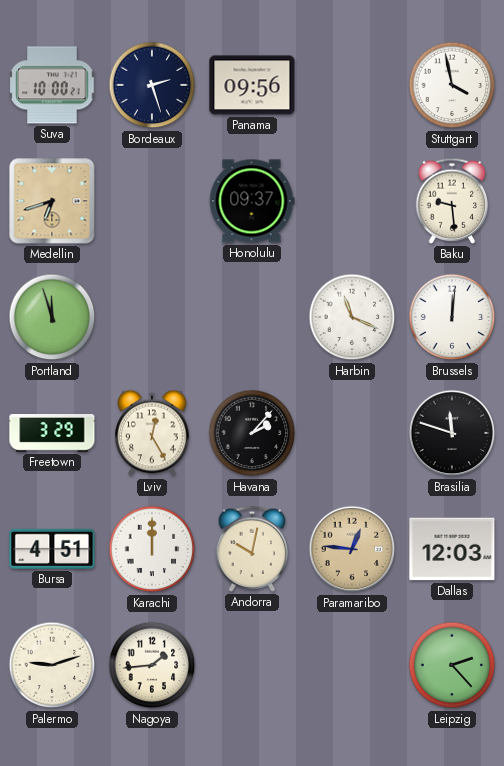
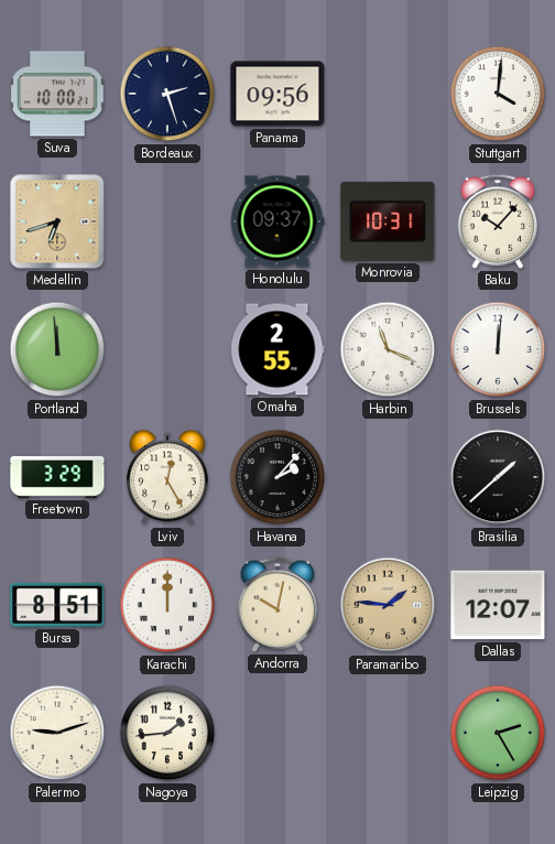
Stuttgart: 3:58 -> 4:01 (498, 94)
Monrovia: none -> 10:31 (388, 221)
Baku: 9:29 -> 10:07 (498, 221)
Portland: 11:57 -> 11:59 (57, 349)
Omaha: none -> 2:55 (277, 349)
Brasilia: 11:48 -> 1:38 (498, 477)
Bursa: 4:51 -> 8:51 (57, 605)
Paramaribo: 12:46 -> 1:46 (388, 605)
Dallas: 12:03 -> 12:07 (498, 605)
Leipzig: 2:23 -> 2:25 (498, 733)
